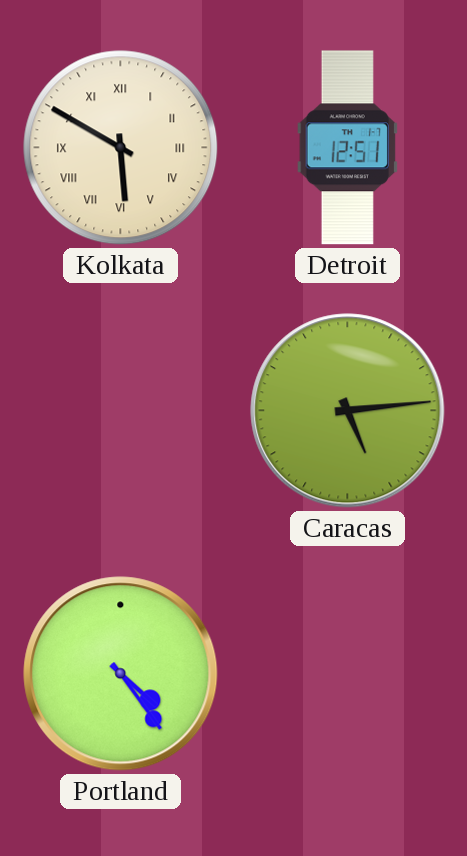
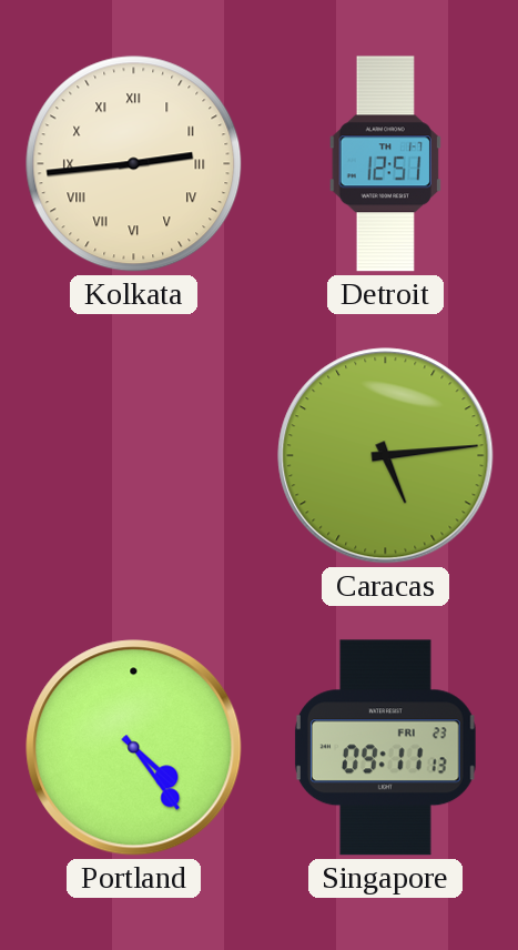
Kolkata: 5:50 -> 2:44 (134, 164)
Singapore: none -> 09:11 (385, 748)
